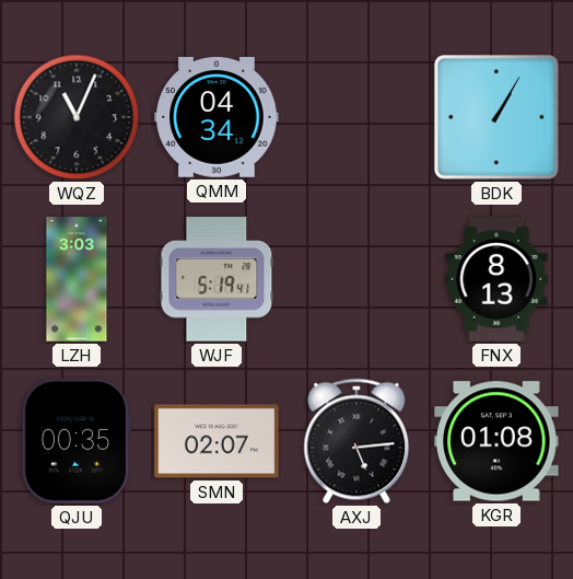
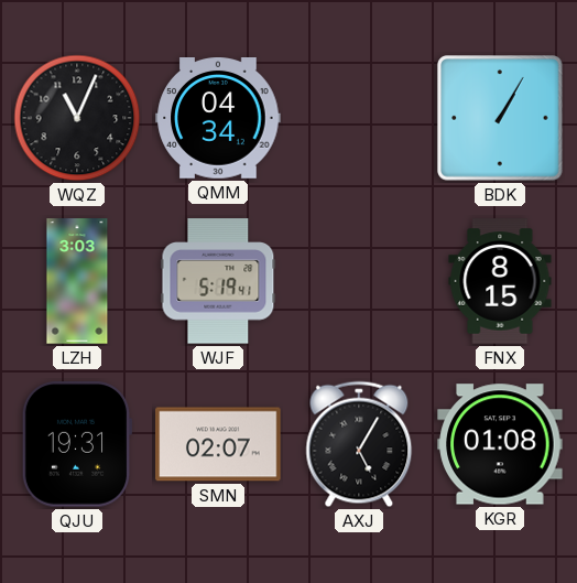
FNX: 8:13 -> 8:15 (500, 281)
QJU: 00:35 -> 19:31 (77, 444)
AXJ: 5:14 -> 5:05 (359, 444)
